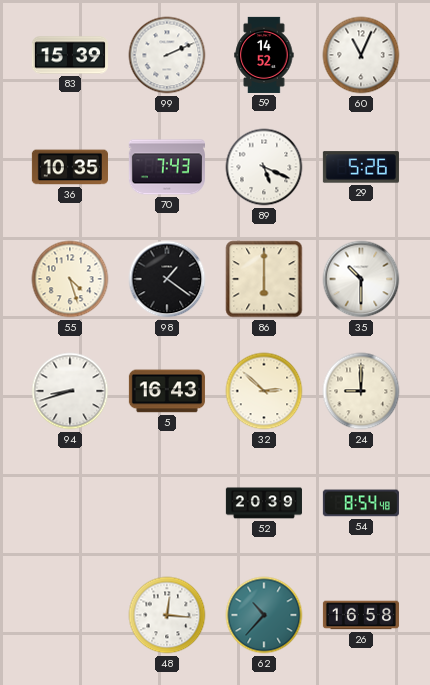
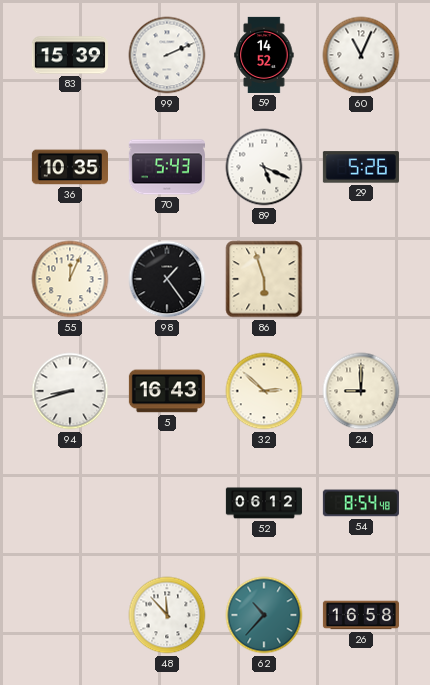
70: 7:43 -> 5:43 (167, 167)
55: 4:27 -> 12:04 (70, 279)
98: 1:21 -> 1:24 (167, 279)
86: 6:00 -> 5:57 (264, 279)
35: 10:30 -> none (361, 279)
52: 20:39 -> 06:12 (264, 503)
48: 12:16 -> 11:53 (167, 615)
